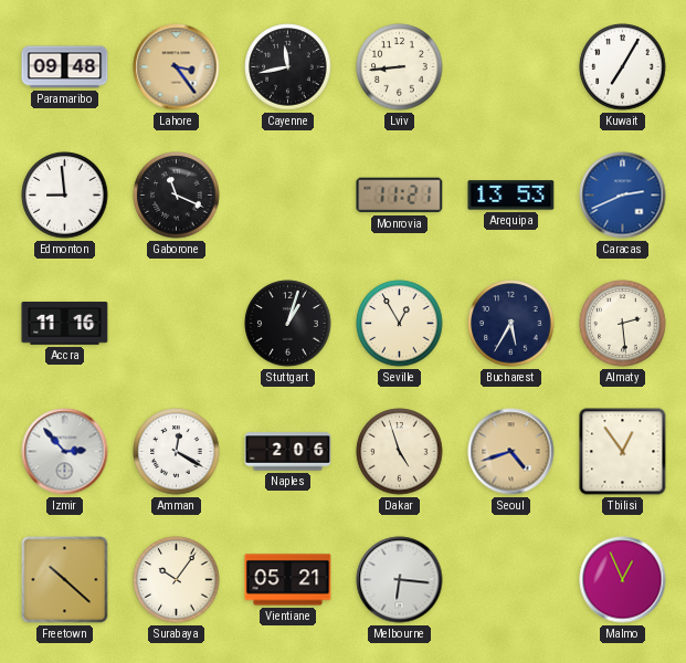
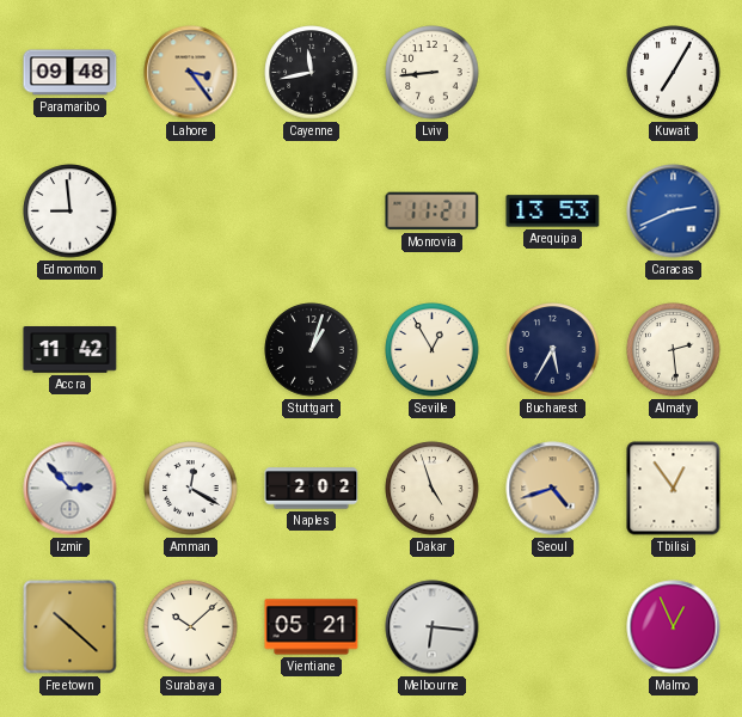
Gaborone: 11:19 -> none (177, 196)
Accra: 11:16 -> 11:42 (70, 350)
Naples: 2:06 -> 2:02 (312, 489)
Surabaya: 10:06 -> 10:08 (191, 627)
